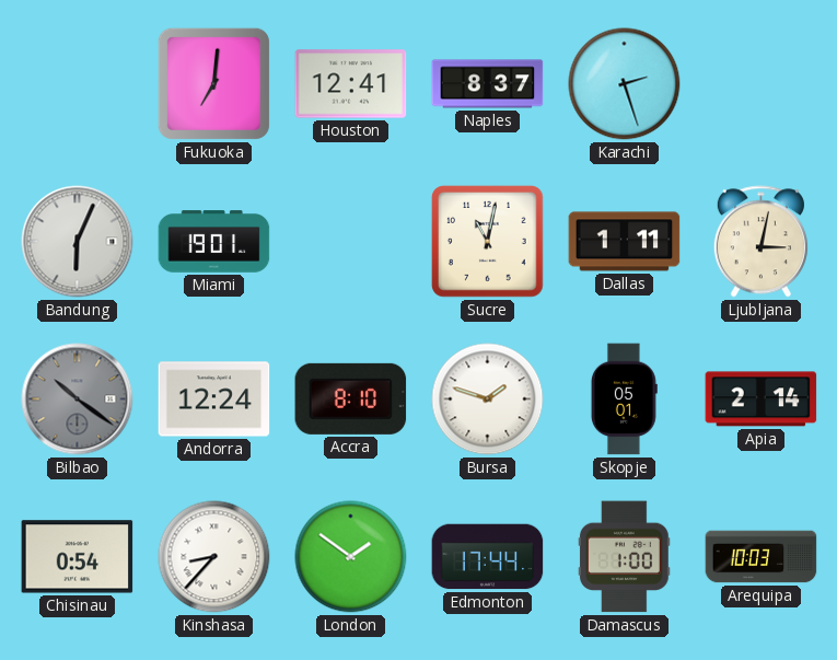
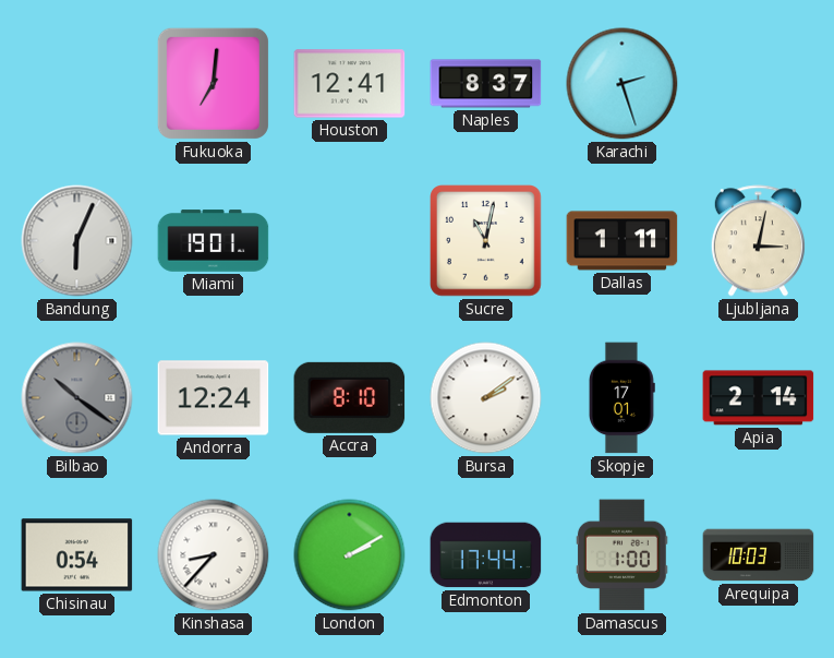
Bursa: 1:48 -> 2:09 (486, 398)
Skopje: 05:01 -> 17:01 (621, 398)
London: 1:51 -> 2:10 (350, 555)
